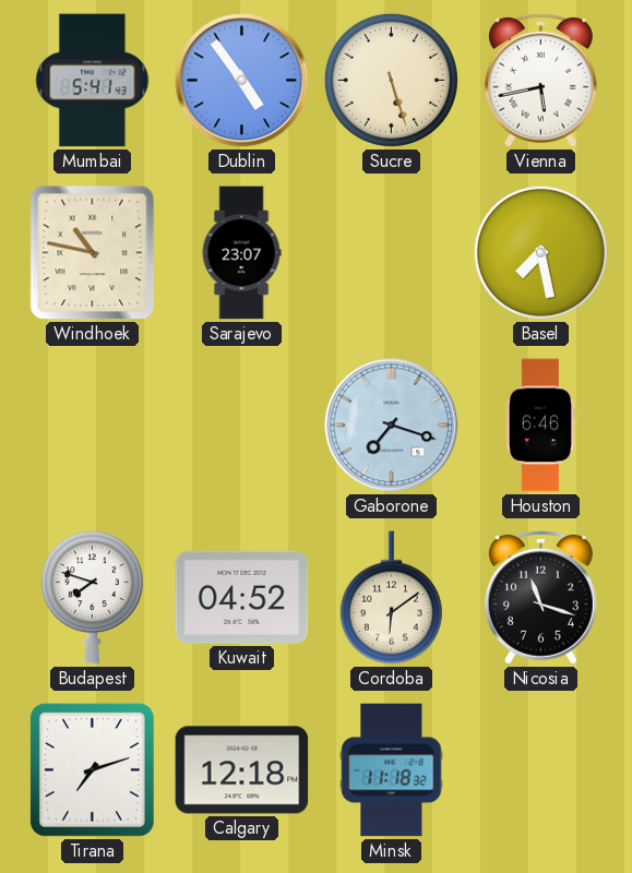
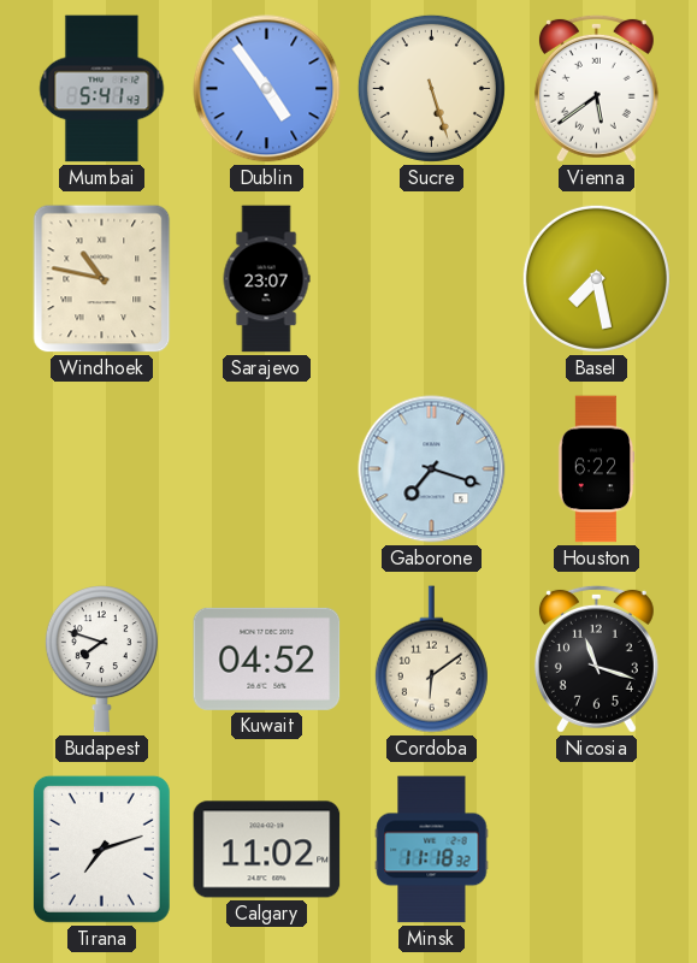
Vienna: 5:43 -> 5:39 (596, 88)
Houston: 6:46 -> 6:22 (596, 469)
Calgary: 12:18 -> 11:02 (267, 850)
